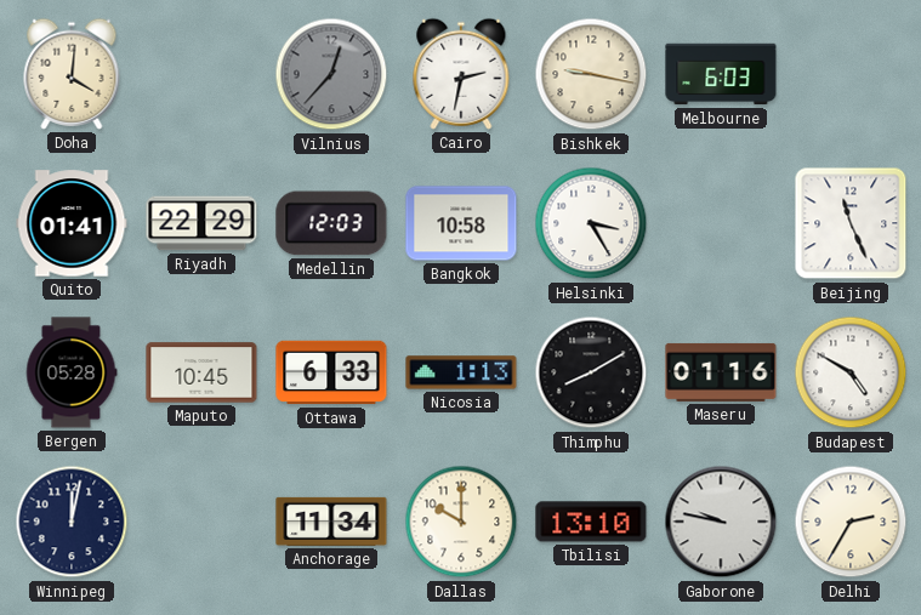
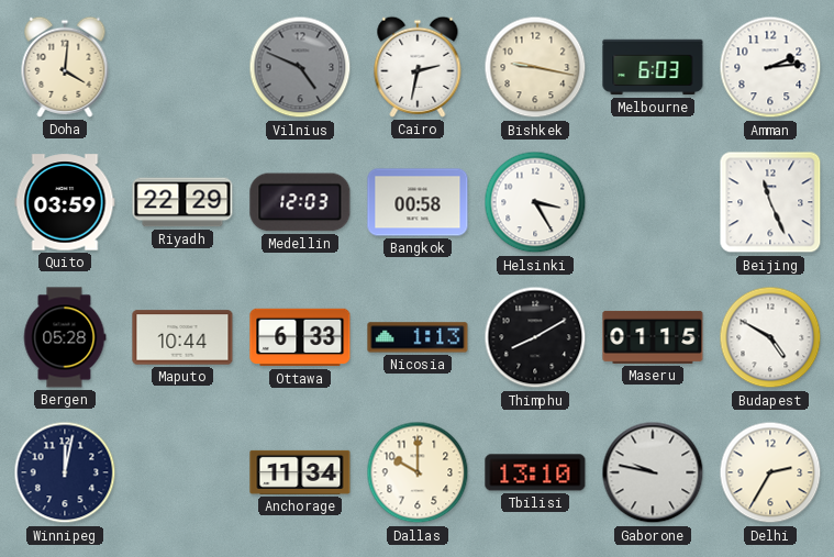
Vilnius: 12:37 -> 4:49 (300, 67)
Amman: none -> 2:14 (770, 67)
Quito: 01:41 -> 03:59 (65, 202)
Bangkok: 10:58 -> 00:58 (418, 202)
Maputo: 10:45 -> 10:44 (182, 337)
Maseru: 01:16 -> 01:15 (653, 337)
